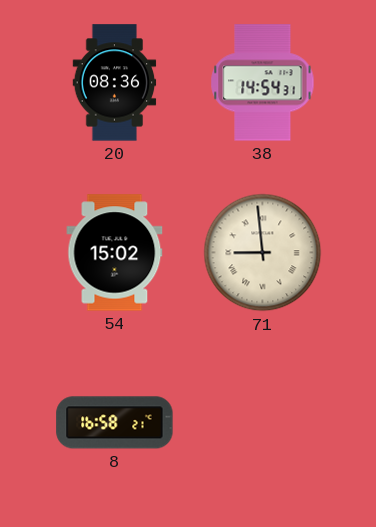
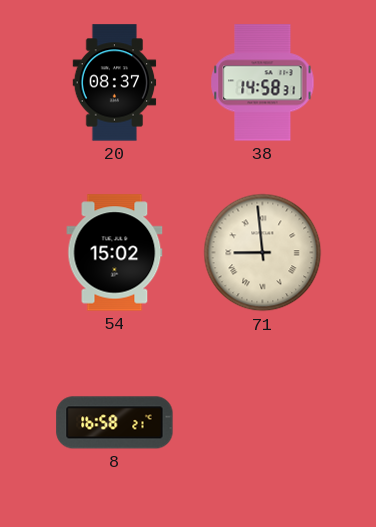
20: 08:36 -> 08:37 (115, 83)
38: 14:54 -> 14:58 (263, 83)
